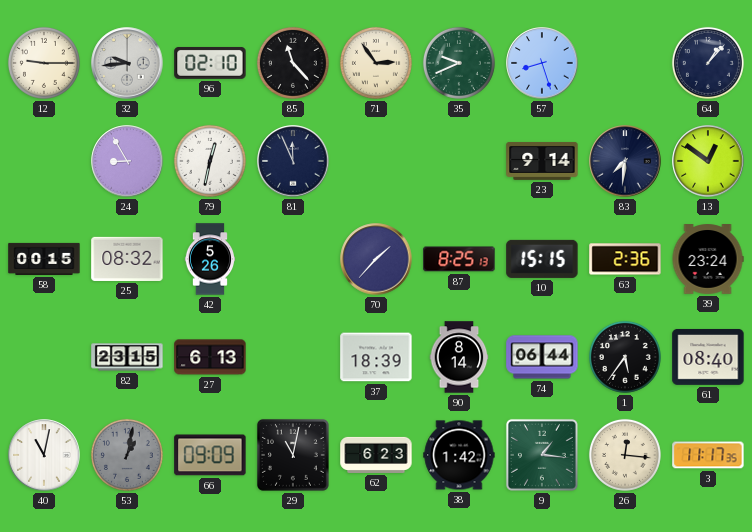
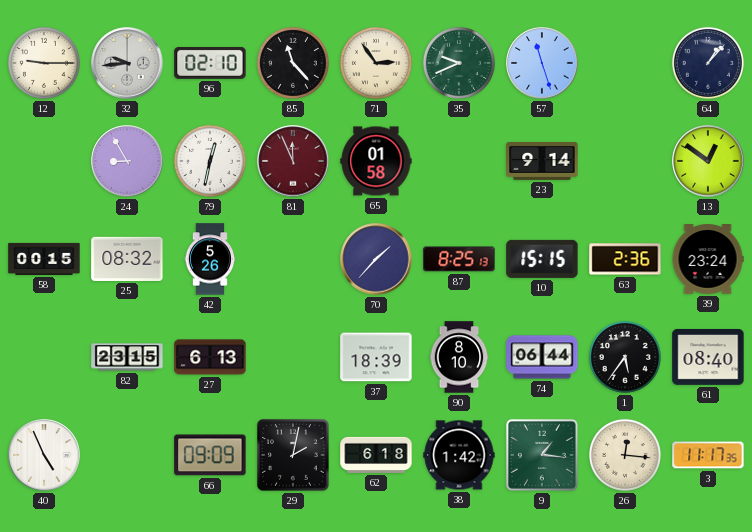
57: 8:27 -> 11:27 (542, 63)
81 dial: navy -> burgundy (293, 161)
65: none -> 01:58 (376, 161)
83: 7:31 -> none (625, 161)
90: 8:14 -> 8:10 (459, 357)
40: 11:02 -> 4:56 (44, 455)
53: 1:02 -> none (127, 455)
29: 11:02 -> 2:02 (293, 455)
62: 6:23 -> 6:18 (376, 455)
